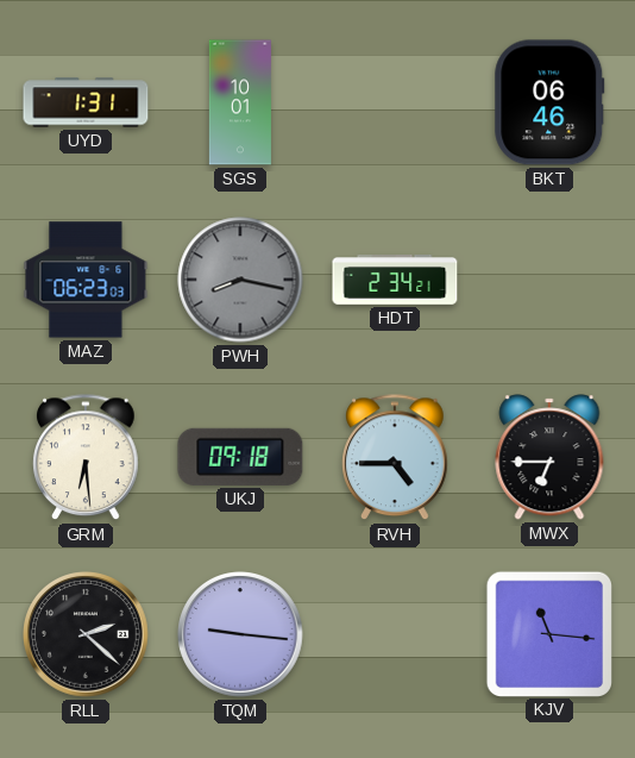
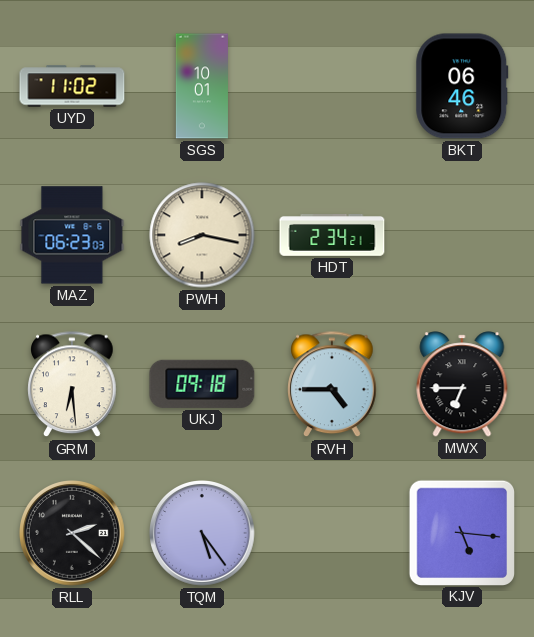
UYD: 1:31 -> 11:02 (72, 86)
PWH dial: grey -> cream (202, 235)
TQM: 9:16 -> 5:24 (203, 534)
KJV: 11:16 -> 5:16 (461, 532)
